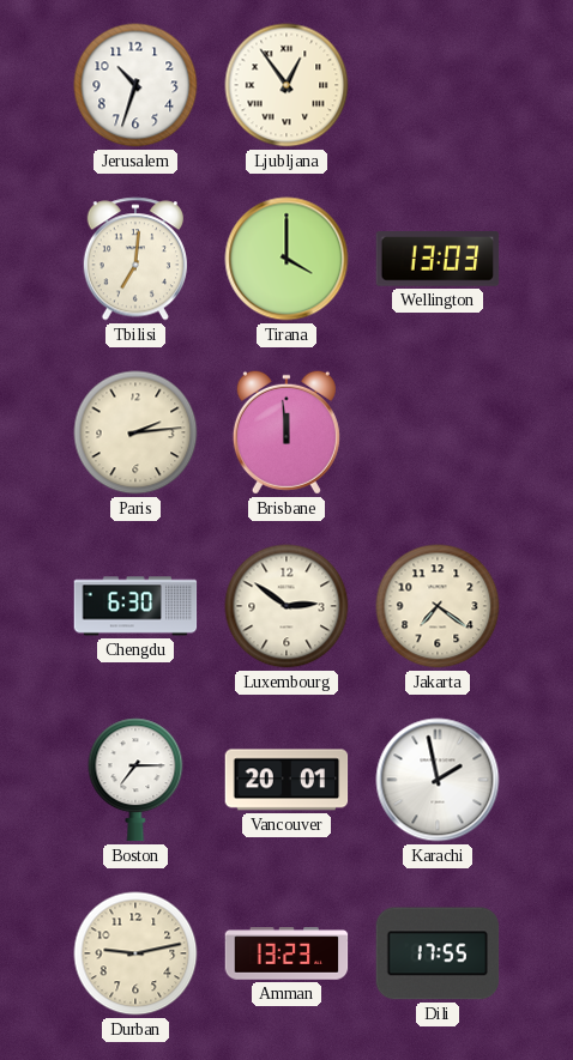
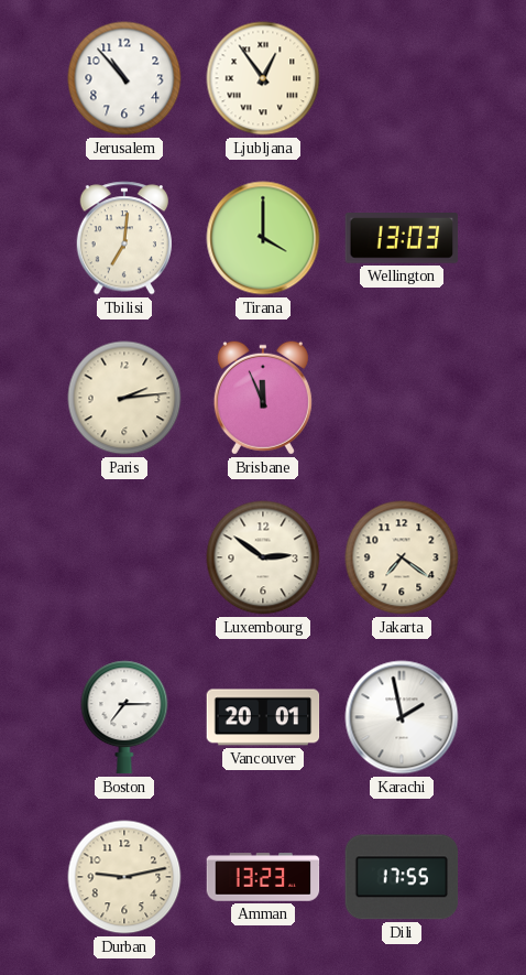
Jerusalem: 10:33 -> 10:53 (124, 78)
Brisbane: 11:59 -> 11:56 (263, 398)
Chengdu: 6:30 -> none (135, 606)
